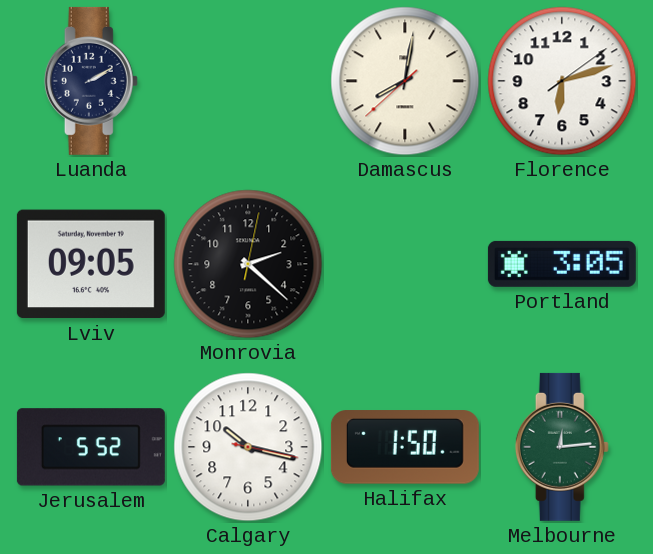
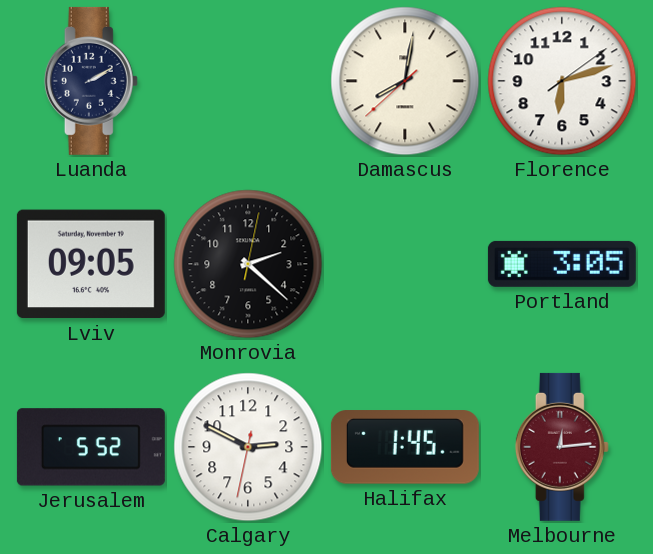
Calgary: 10:17 -> 2:49 (248, 447)
Halifax: 1:50 -> 1:45 (405, 447)
Melbourne dial: green -> burgundy (562, 447)
